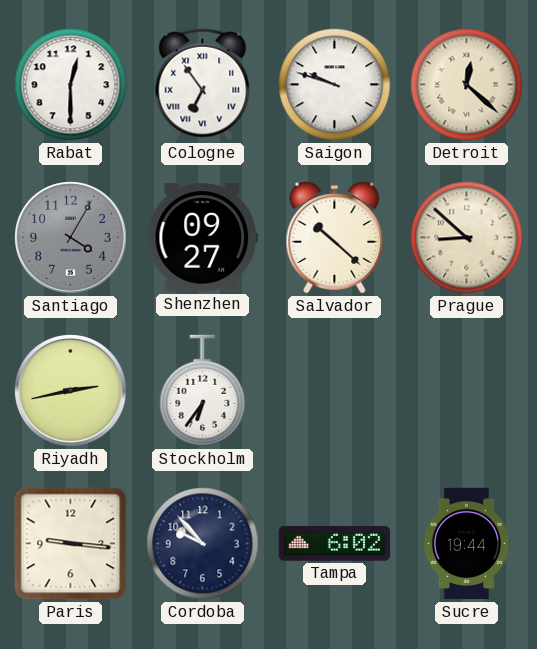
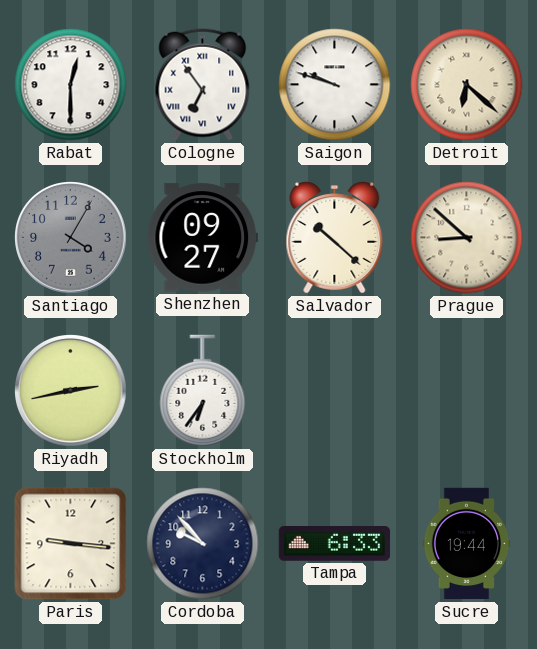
Detroit: 12:22 -> 6:22 (467, 85)
Tampa: 6:02 -> 6:33 (335, 544)
